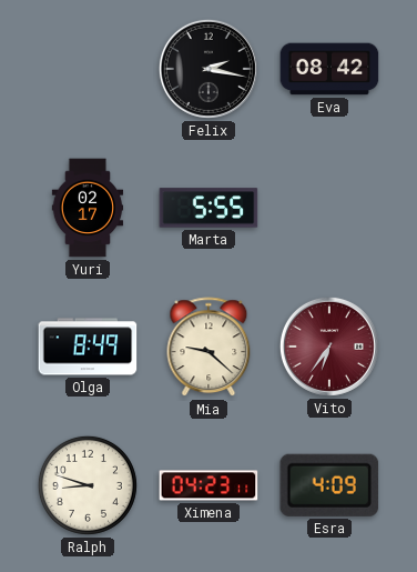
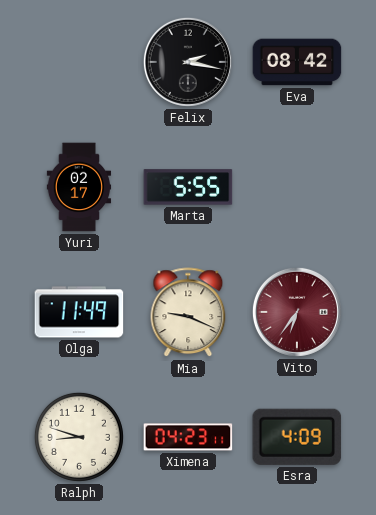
Olga: 8:49 -> 11:49 (79, 312)
Mia: 9:22 -> 9:19 (188, 313)
